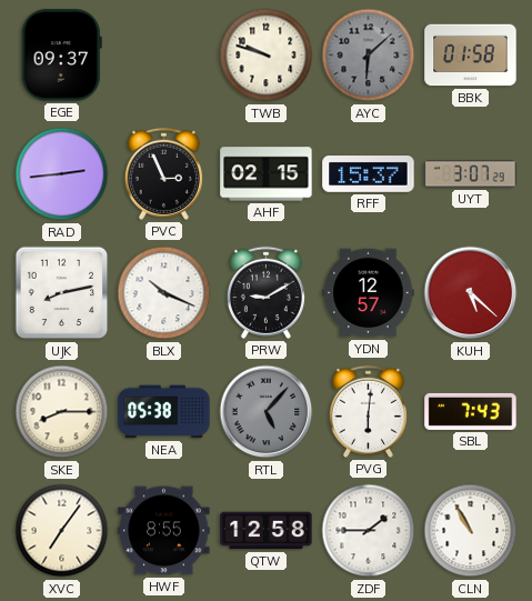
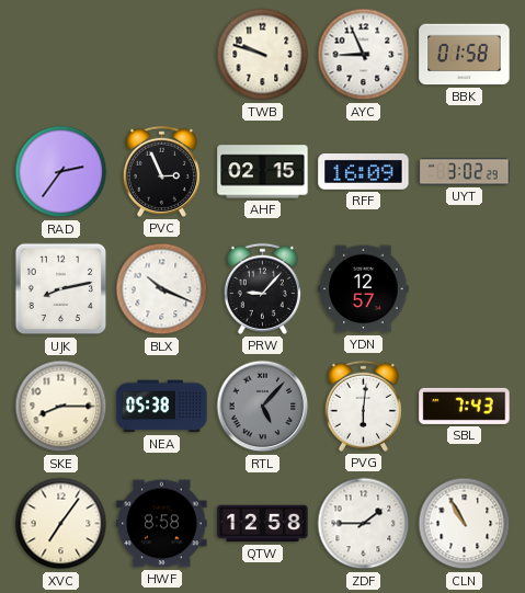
EGE: 09:37 -> none (61, 56)
AYC: 6:08 -> 8:56 (364, 55)
AYC dial: grey -> white (364, 55)
RAD: 2:44 -> 2:36 (61, 172)
RFF: 15:37 -> 16:09 (364, 172)
UYT: 3:07 -> 3:02 (465, 172)
PRW: 9:10 -> 9:07 (262, 288)
KUH: 5:22 -> none (471, 293)
HWF: 8:55 -> 8:58 (162, 524)
